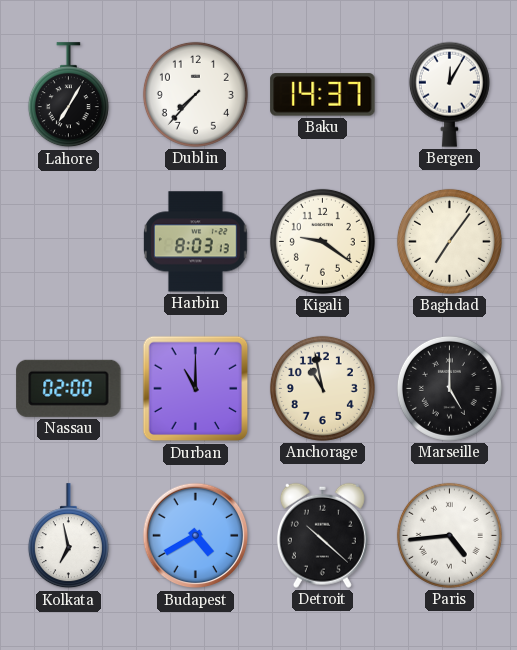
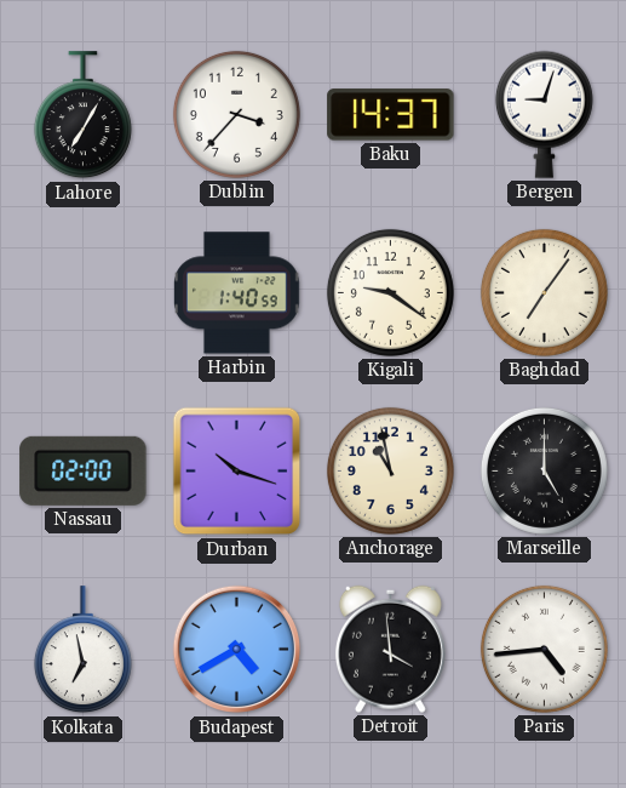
Dublin: 7:37 -> 3:37 (236, 114)
Bergen: 12:05 -> 9:03 (544, 114)
Harbin: 8:03 -> 1:40 (236, 293)
Durban: 11:00 -> 10:18 (237, 472)
Detroit: 10:22 -> 3:59 (390, 649)
